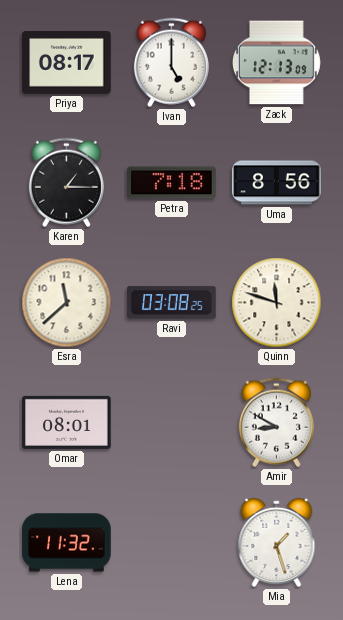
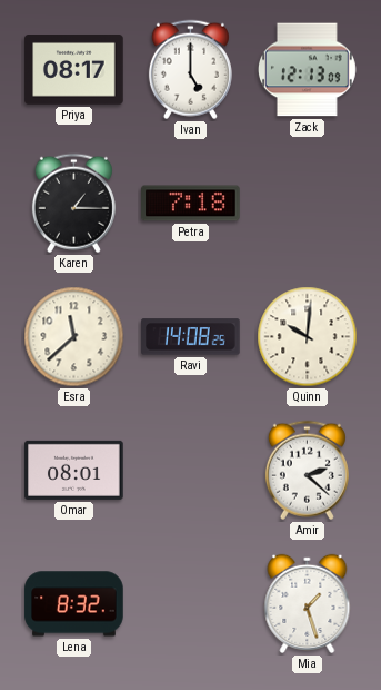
Uma: 8:56 -> none (277, 183)
Ravi: 03:08 -> 14:08 (191, 337)
Quinn: 11:48 -> 10:01 (308, 337)
Amir: 8:50 -> 2:22 (307, 471)
Lena: 11:32 -> 8:32 (74, 604)
